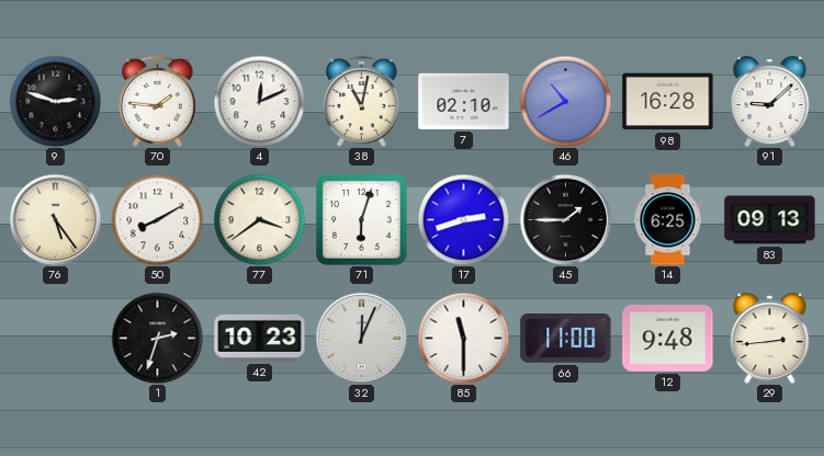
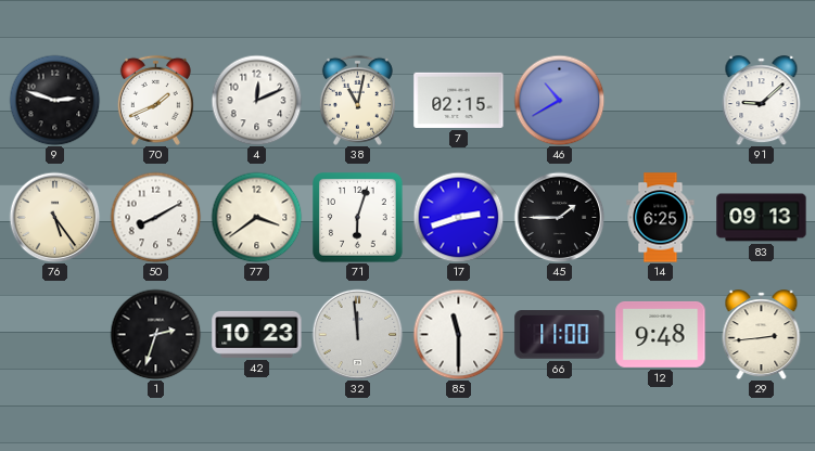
70: 1:46 -> 1:41 (155, 100)
7: 02:10 -> 02:15 (459, 100)
98: 16:28 -> none (668, 102)
32: 12:04 -> 11:59 (357, 334)
